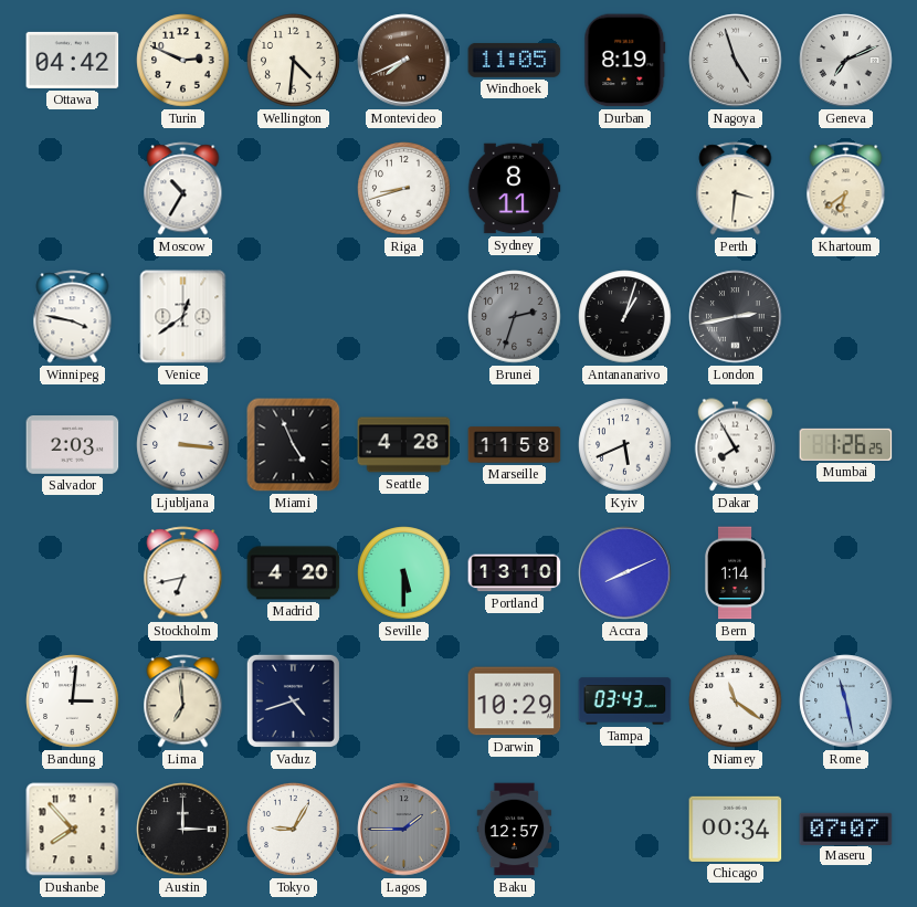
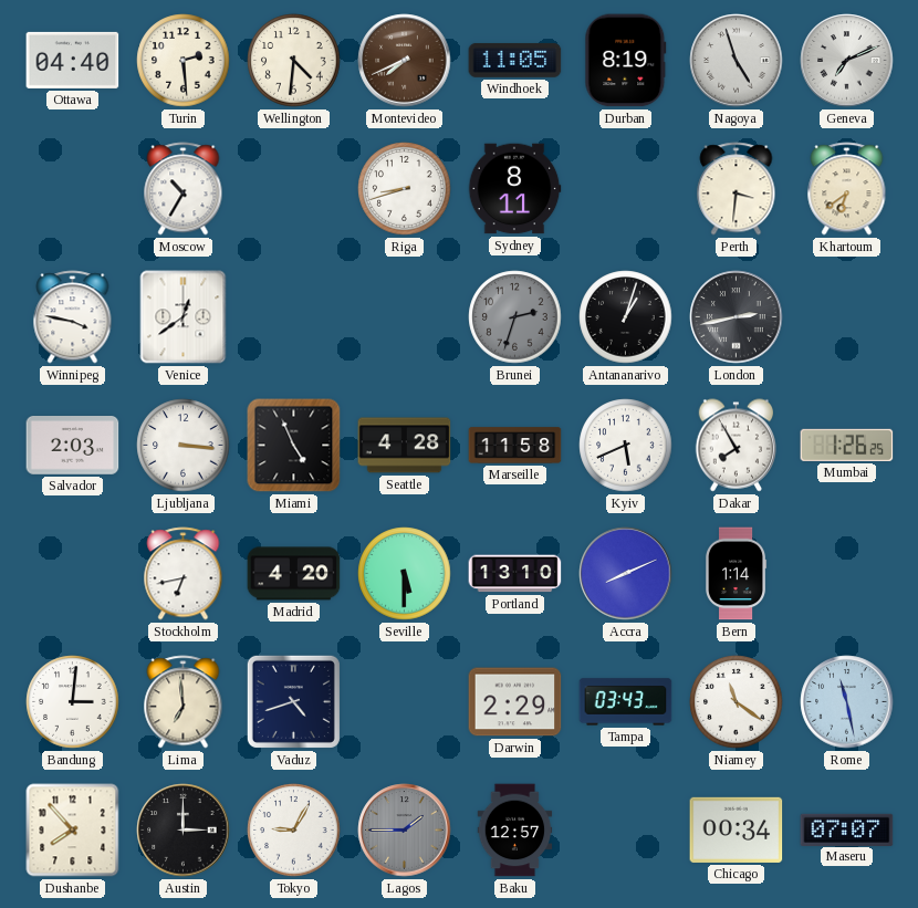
Ottawa: 04:42 -> 04:40 (73, 60)
Turin: 2:49 -> 2:29 (184, 61)
Darwin: 10:29 -> 2:29 (515, 702)
